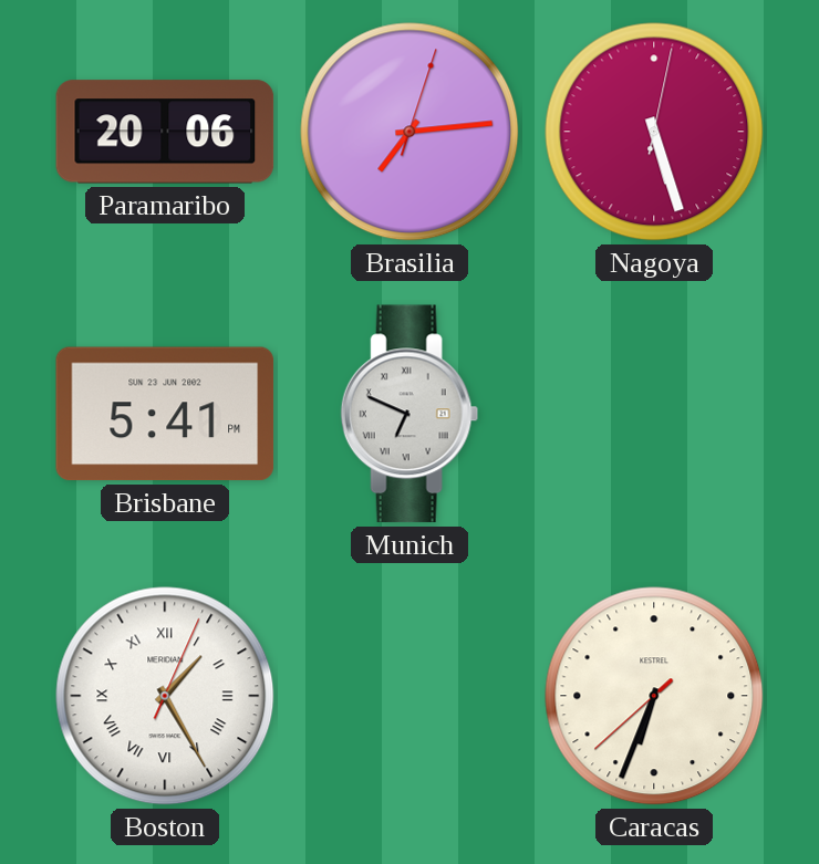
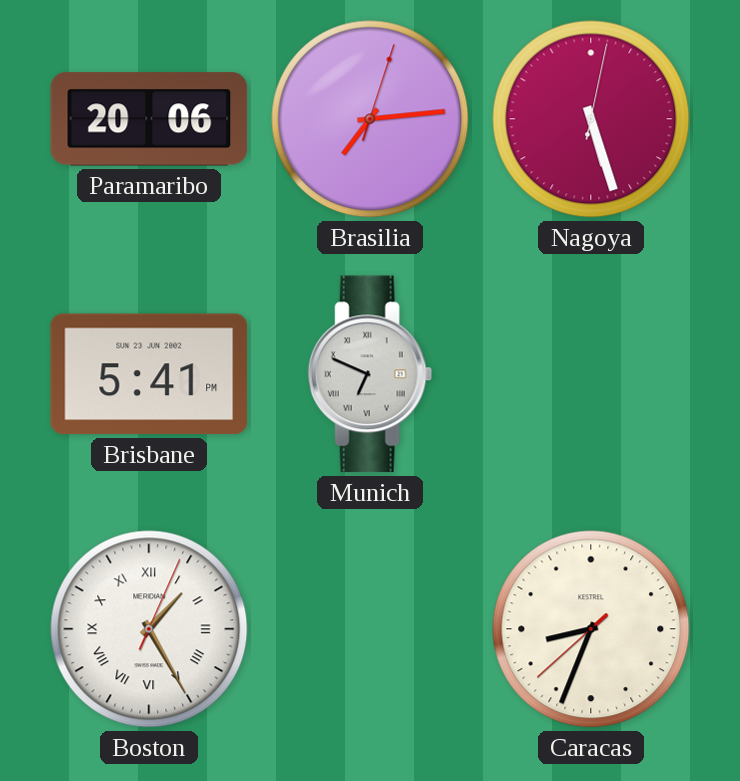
Caracas: 6:33 -> 8:33 (591, 629)
